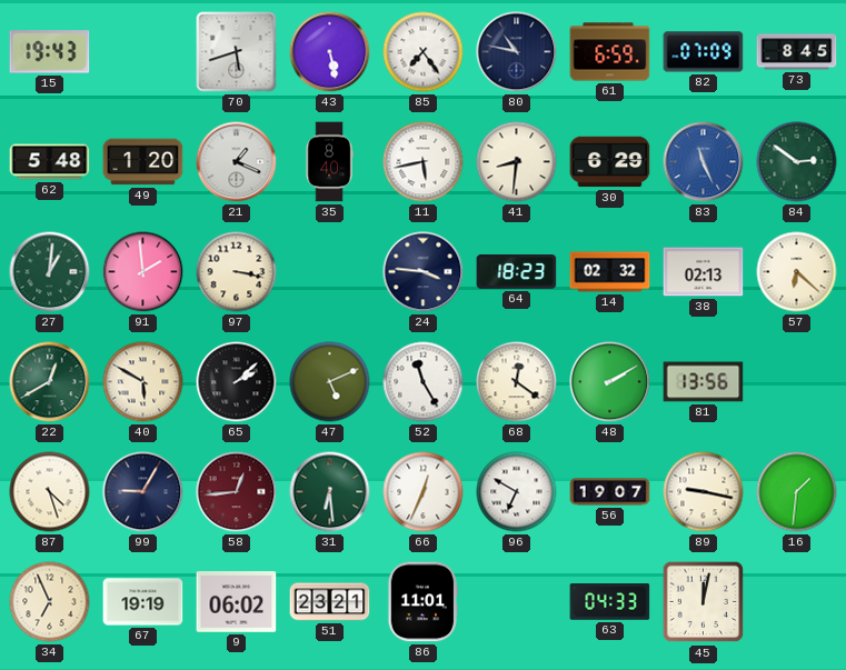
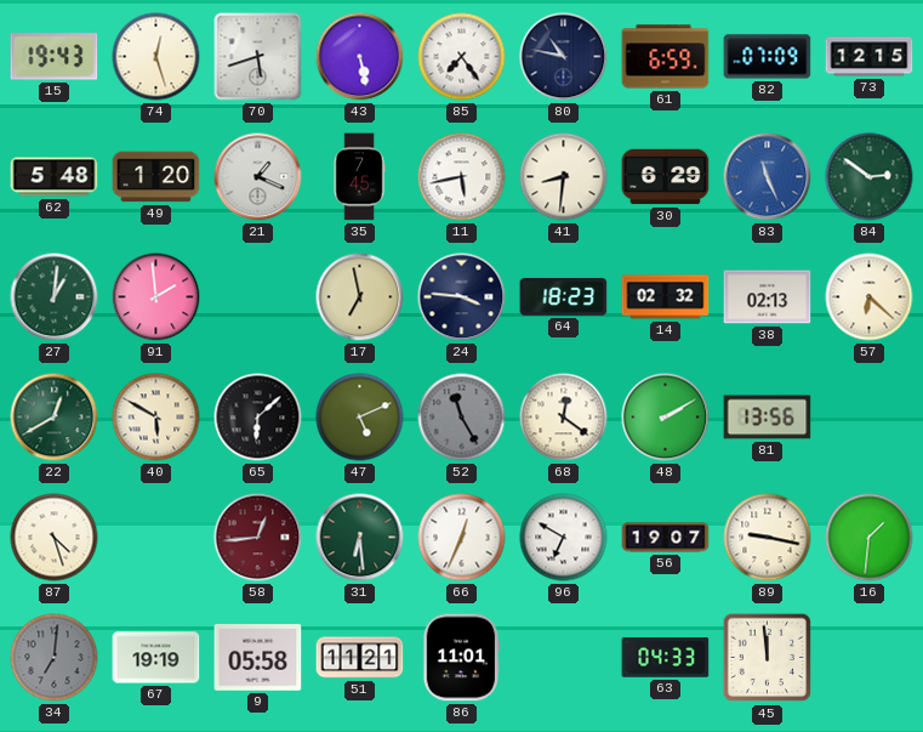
74: none -> 12:27 (156, 57)
73: 8:45 -> 12:15 (870, 57)
35: 8:40 -> 7:45 (359, 177)
97: 3:17 -> none (237, 272)
17: none -> 6:58 (360, 297)
65: 2:08 -> 6:08 (258, 418)
52 dial: white -> grey (462, 418)
99: 9:05 -> none (143, 492)
34: 6:56 -> 7:01 (55, 658)
34 dial: cream -> grey (55, 658)
9: 06:02 -> 05:58 (258, 658)
51: 23:21 -> 11:21 (360, 658)
45: 12:02 -> 11:59 (768, 658)
